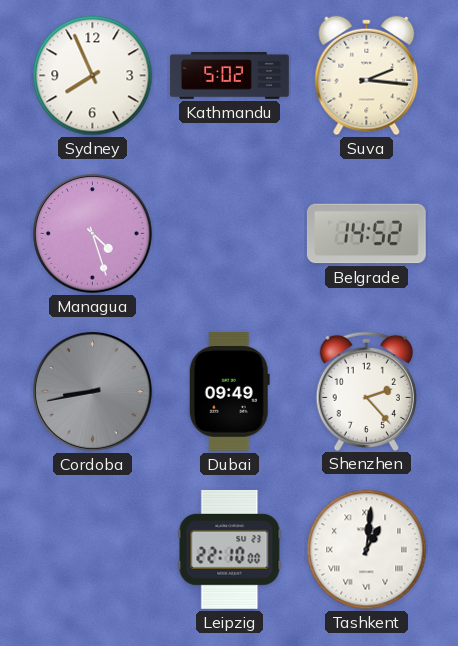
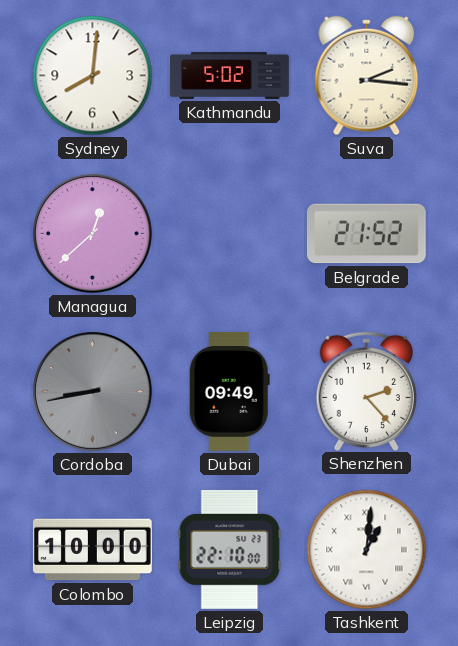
Sydney: 7:56 -> 8:01 (93, 76)
Managua: 4:27 -> 12:38 (92, 233)
Belgrade: 14:52 -> 21:52 (367, 234)
Colombo: none -> 10:00 (93, 550)
